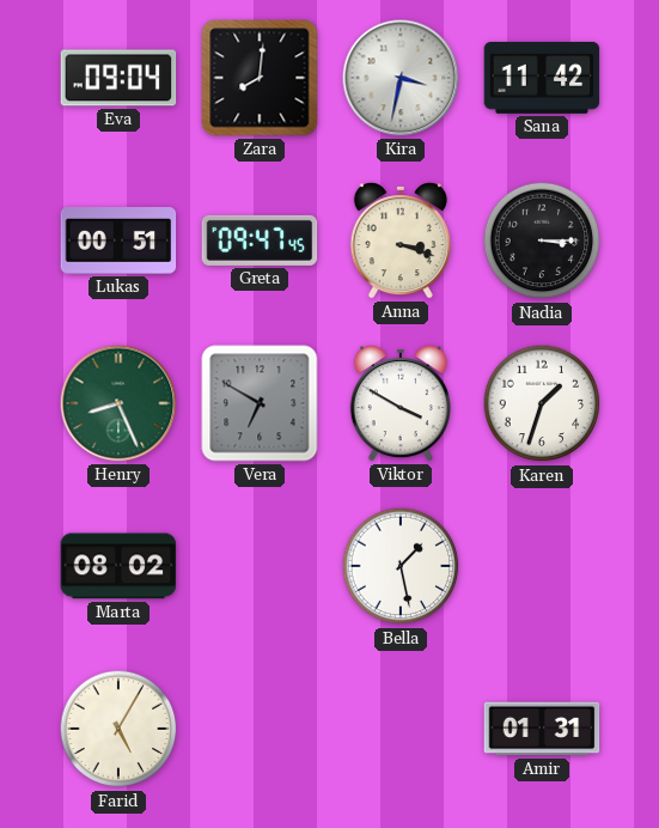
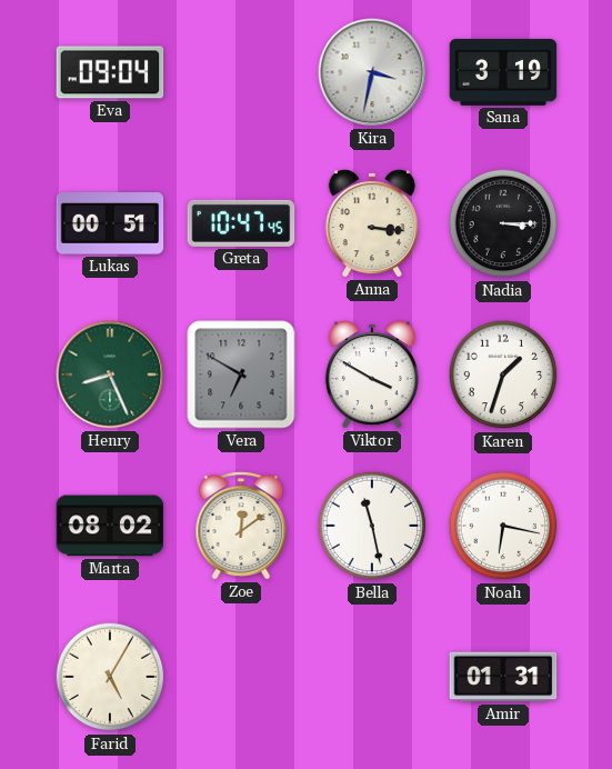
Zara: 8:01 -> none (260, 78)
Sana: 11:42 -> 3:19 (503, 72)
Greta: 09:47 -> 10:47 (241, 223)
Anna: 3:18 -> 3:16 (372, 224)
Zoe: none -> 12:09 (241, 526)
Bella: 1:28 -> 11:28 (372, 526)
Noah: none -> 6:17 (503, 526)
